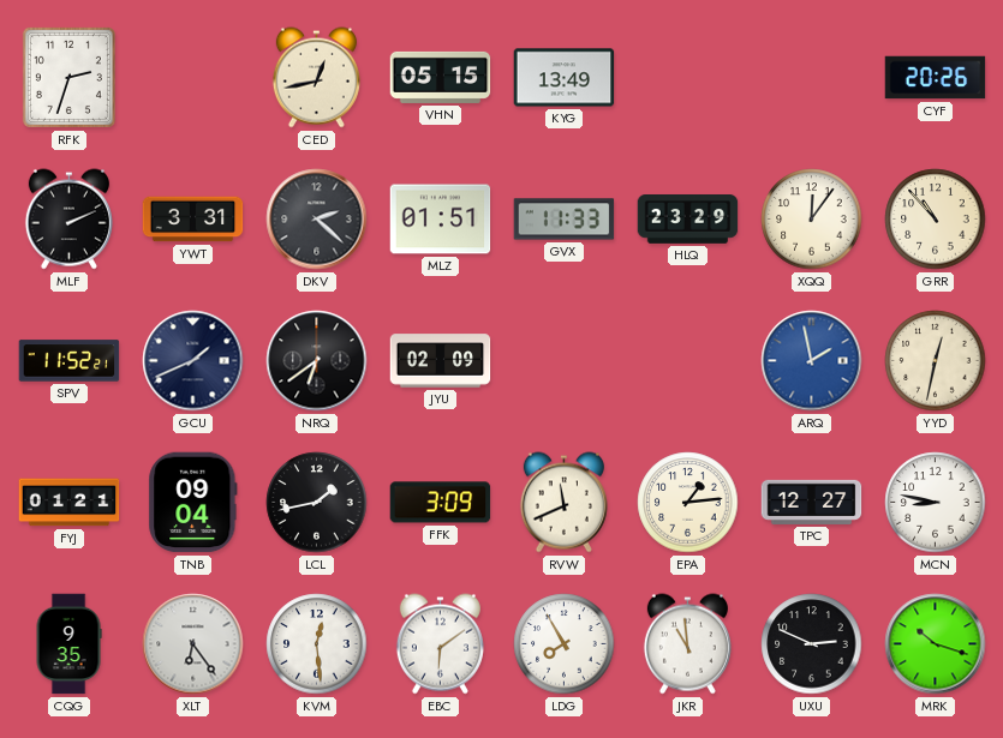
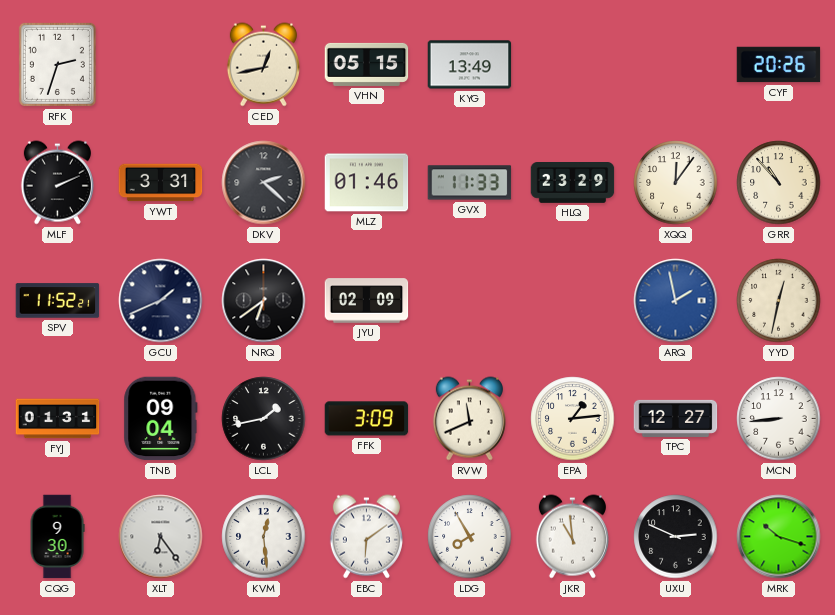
MLZ: 01:51 -> 01:46 (367, 183)
FYJ: 01:21 -> 01:31 (58, 419)
MCN: 8:47 -> 8:44 (779, 419)
CQG: 9:35 -> 9:30 (57, 537)
